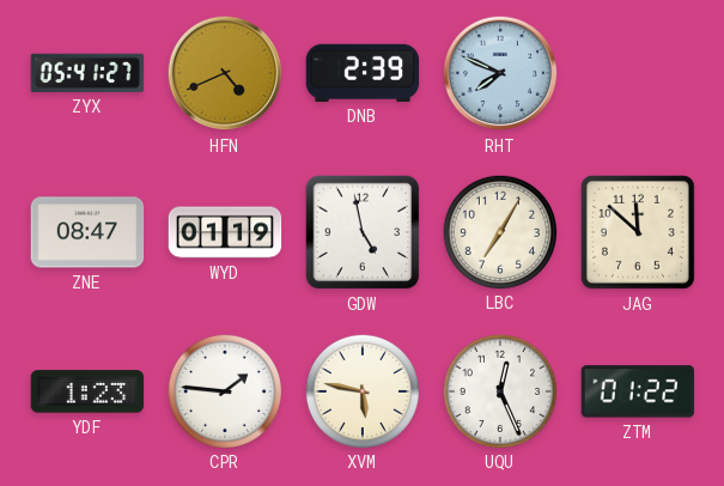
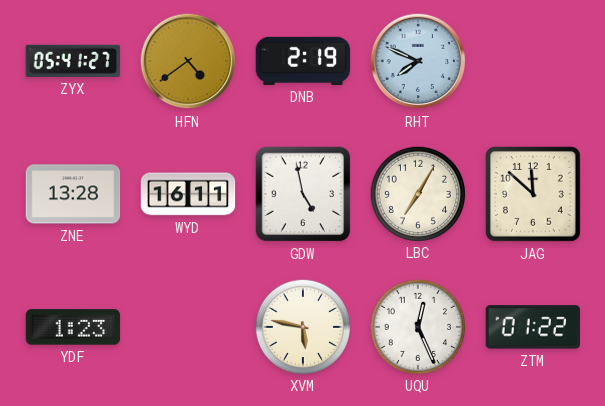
HFN: 4:41 -> 4:39 (188, 61)
DNB: 2:39 -> 2:19 (303, 61)
ZNE: 08:47 -> 13:28 (73, 194)
WYD: 01:19 -> 16:11 (188, 194)
CPR: 1:46 -> none (224, 390)
